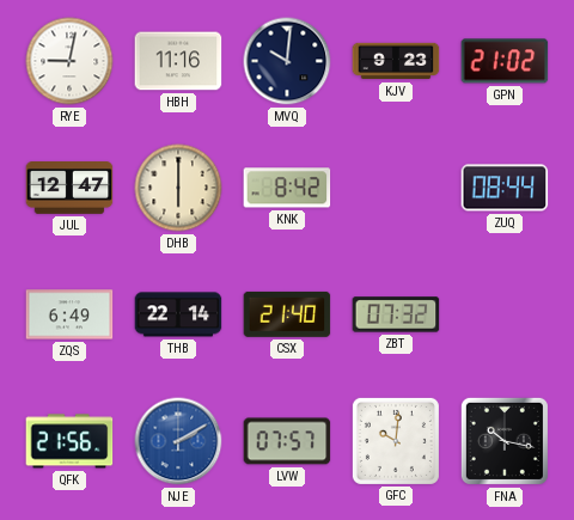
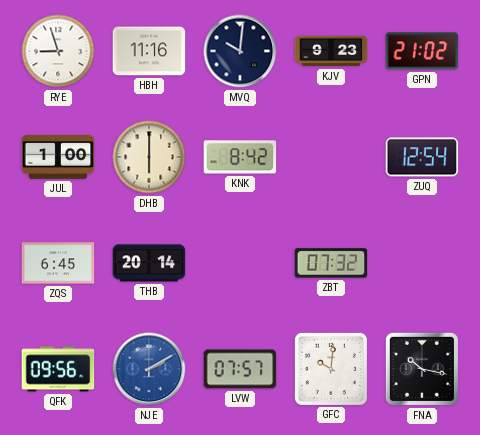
RYE: 9:02 -> 8:57 (58, 51)
JUL: 12:47 -> 1:00 (58, 158)
ZUQ: 08:44 -> 12:54 (422, 157)
ZQS: 6:49 -> 6:45 (58, 263)
THB: 22:14 -> 20:14 (149, 263)
CSX: 21:40 -> none (287, 314)
QFK: 21:56 -> 09:56 (58, 369)
